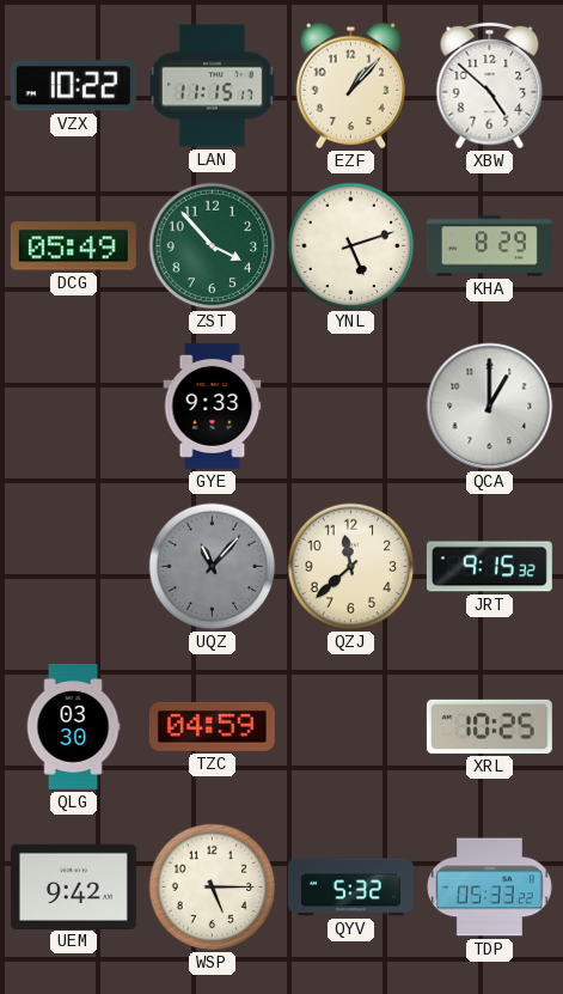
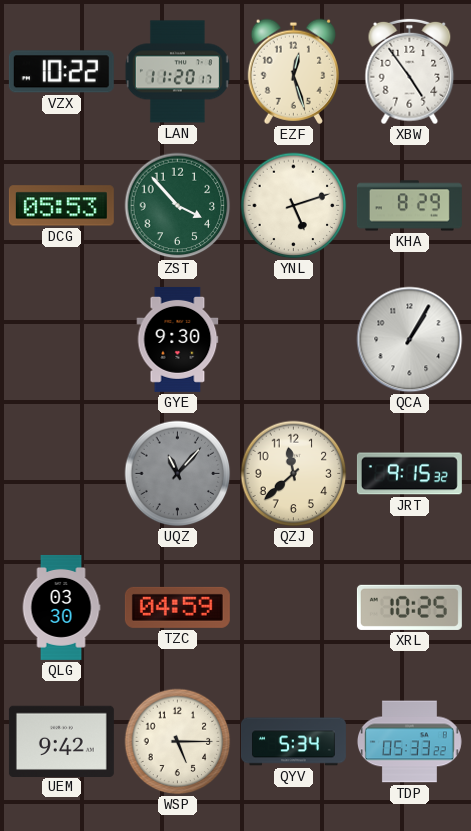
LAN: 11:15 -> 11:20 (177, 72)
EZF: 1:07 -> 12:27 (293, 71)
XBW: 4:52 -> 4:54 (410, 72)
DCG: 05:49 -> 05:53 (61, 206)
GYE: 9:33 -> 9:30 (178, 339)
QCA: 1:00 -> 1:05 (410, 340)
QYV: 5:32 -> 5:34 (293, 742)
